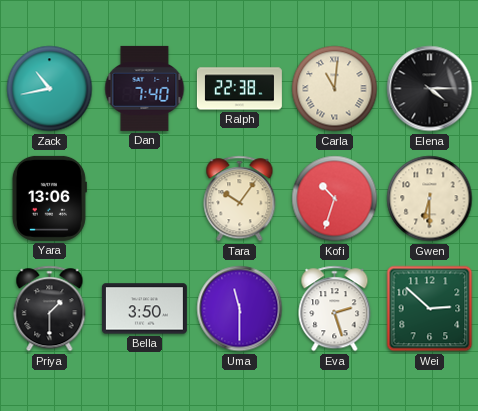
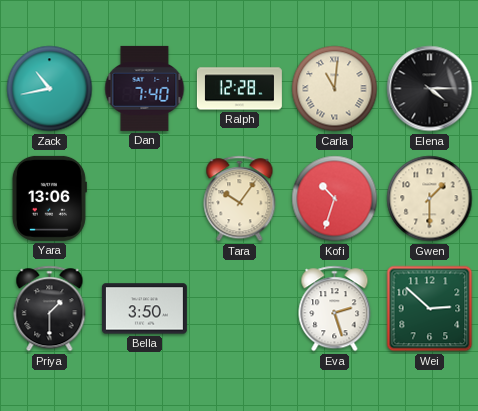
Ralph: 22:38 -> 12:28 (239, 89)
Gwen: 6:30 -> 1:30 (430, 199)
Uma: 11:30 -> none (240, 309)
